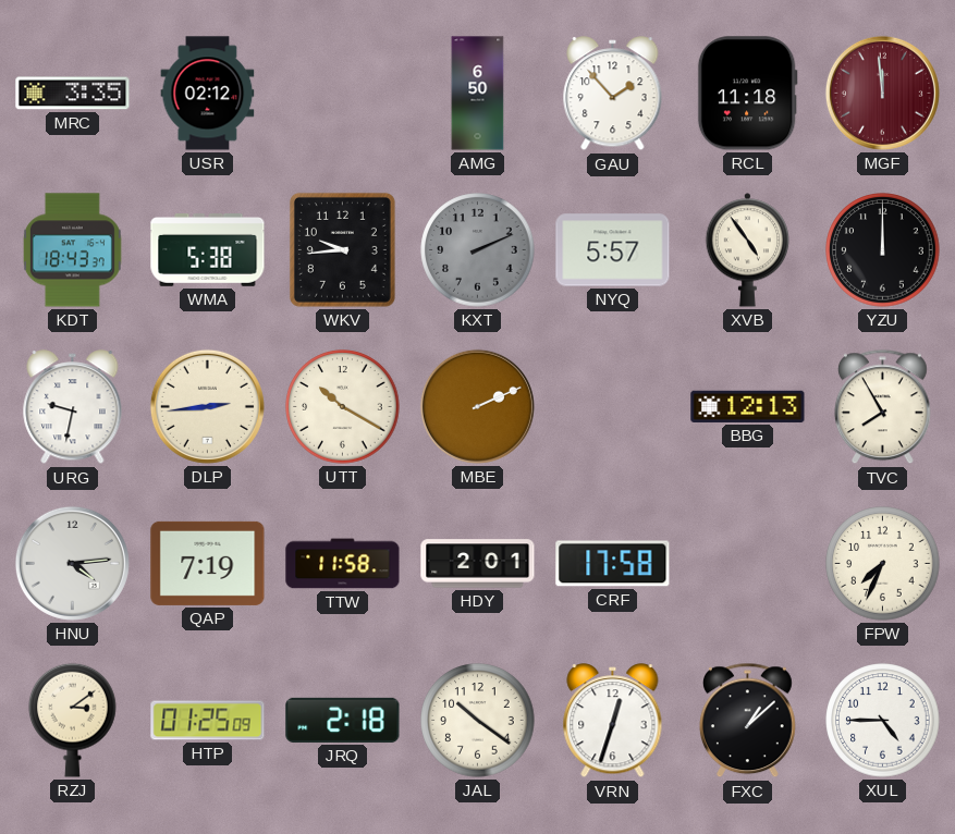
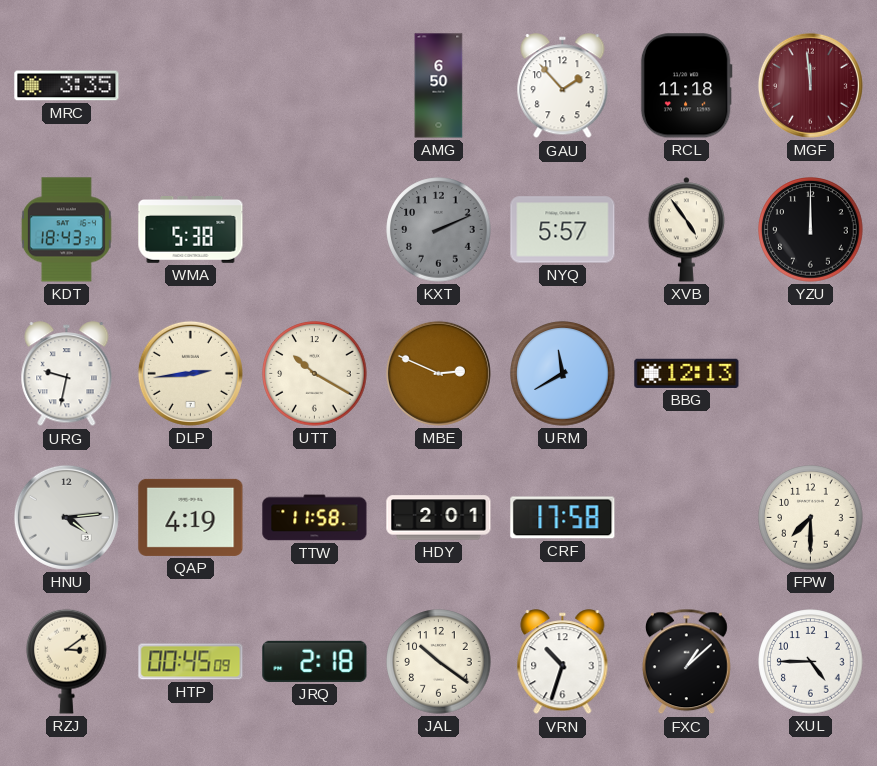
USR: 02:12 -> none (208, 94)
WKV: 9:44 -> none (342, 249)
MBE: 2:11 -> 2:49 (438, 373)
URM: none -> 11:40 (563, 374)
TVC: 7:55 -> none (882, 407)
QAP: 7:19 -> 4:19 (191, 517)
FPW: 7:34 -> 7:30 (811, 518)
HTP: 01:25 -> 00:45 (191, 662)
VRN: 12:33 -> 10:33 (563, 662)
